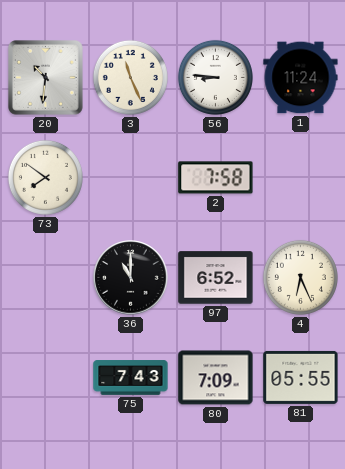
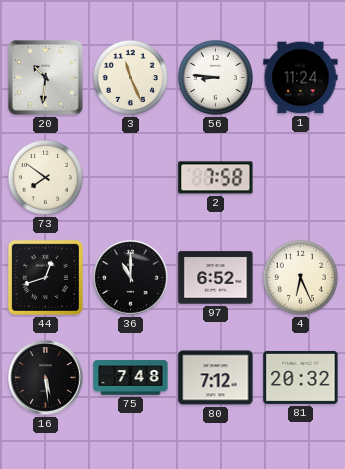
44: none -> 12:42 (45, 277)
16: none -> 5:29 (46, 378)
75: 7:43 -> 7:48 (131, 378)
80: 7:09 -> 7:12 (216, 378)
81: 05:55 -> 20:32 (301, 377)
